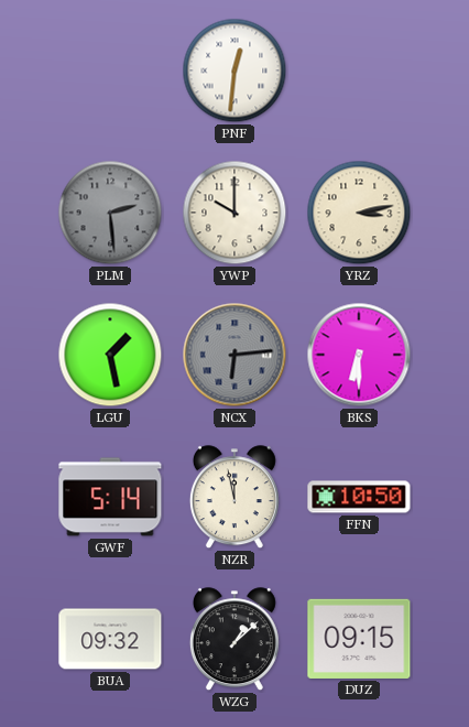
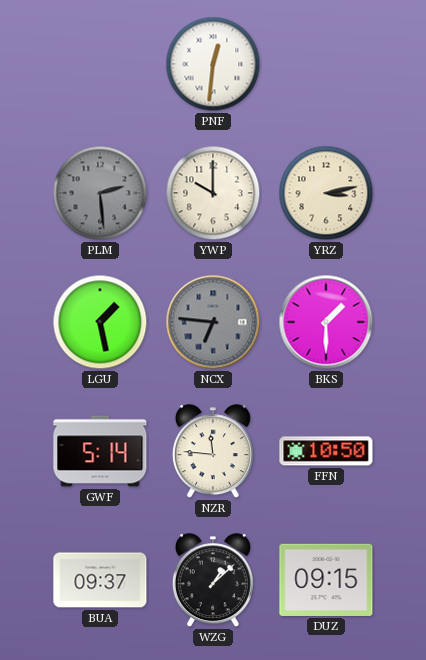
NCX: 6:14 -> 6:46 (213, 322)
BKS: 6:30 -> 1:30 (326, 322)
NZR: 11:58 -> 11:46 (213, 452)
BUA: 09:32 -> 09:37 (100, 580)
